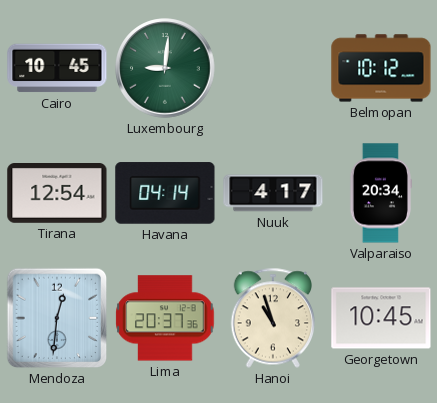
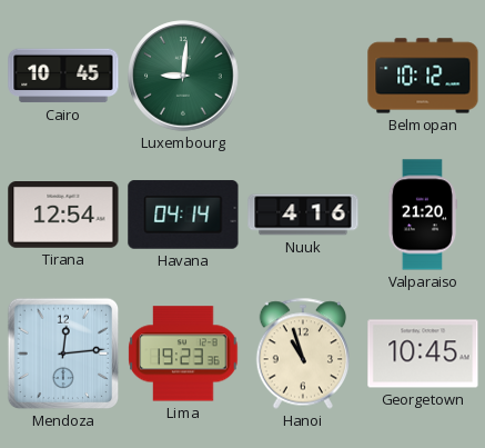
Nuuk: 4:17 -> 4:16 (303, 215)
Valparaiso: 20:34 -> 21:20 (422, 215)
Mendoza: 12:31 -> 12:14 (63, 354)
Lima: 20:37 -> 19:23 (183, 354)
